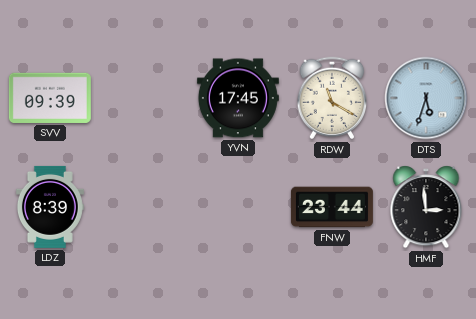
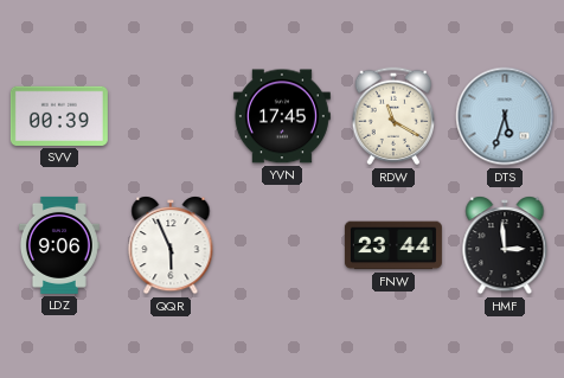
SVV: 09:39 -> 00:39 (59, 116)
LDZ: 8:39 -> 9:06 (59, 245)
QQR: none -> 5:56 (171, 245)
